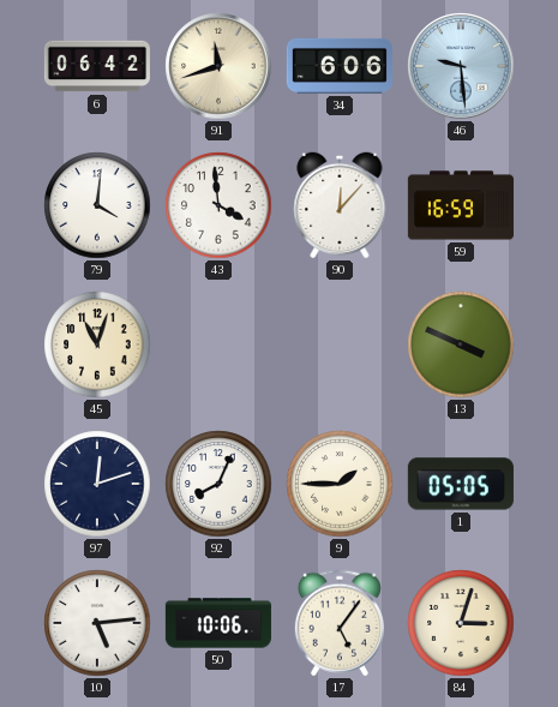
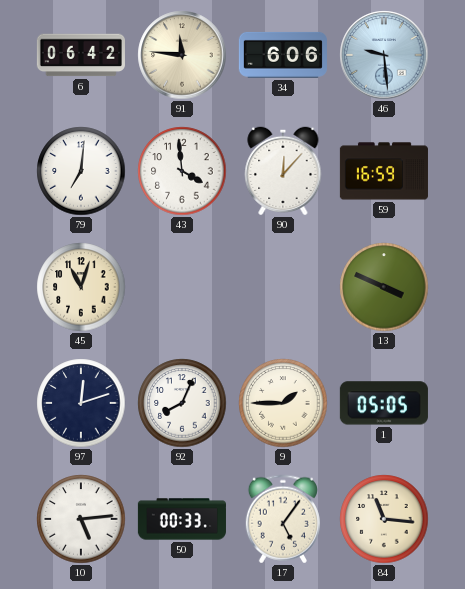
91: 11:42 -> 11:46 (182, 55)
79: 4:01 -> 7:01 (81, 171)
50: 10:06 -> 00:33 (182, 519)
84: 3:03 -> 11:16 (384, 519)
